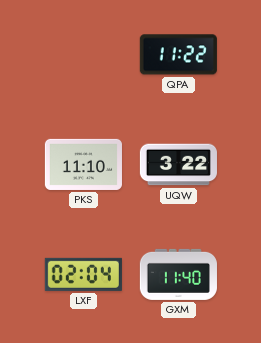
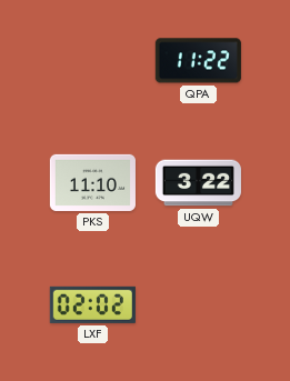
LXF: 02:04 -> 02:02 (92, 304)
GXM: 11:40 -> none (178, 274)
